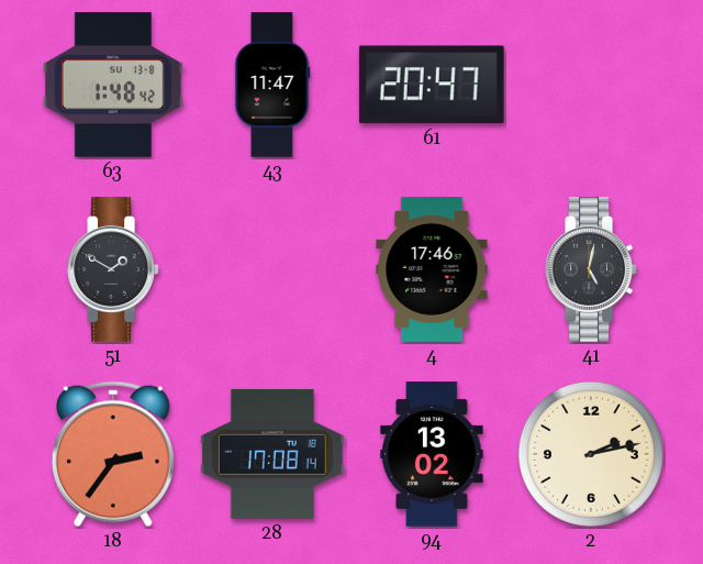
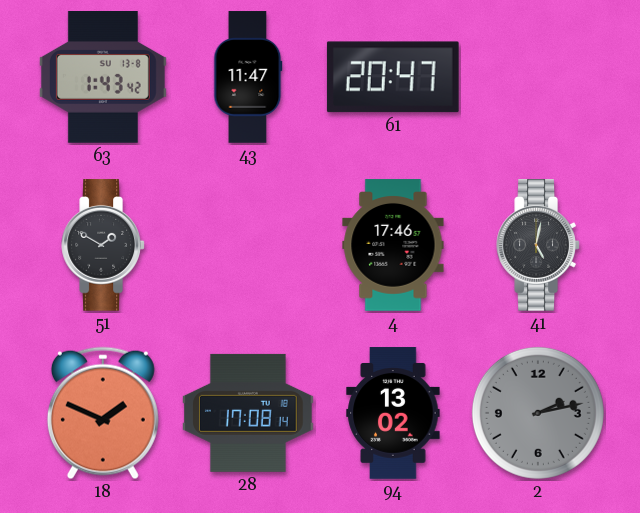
63: 1:48 -> 1:43 (103, 78)
18: 2:36 -> 1:49 (103, 413)
2 dial: cream -> grey (538, 413)
